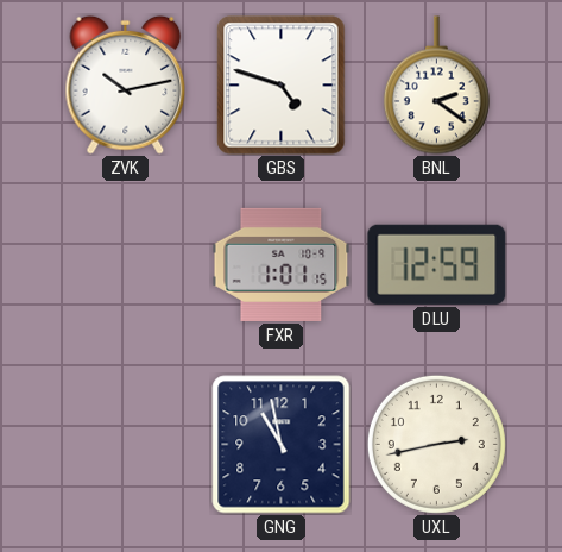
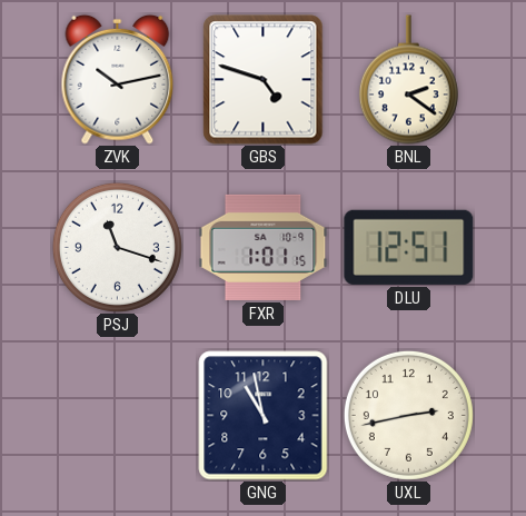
PSJ: none -> 11:18 (117, 247)
DLU: 12:59 -> 12:51 (409, 247)
